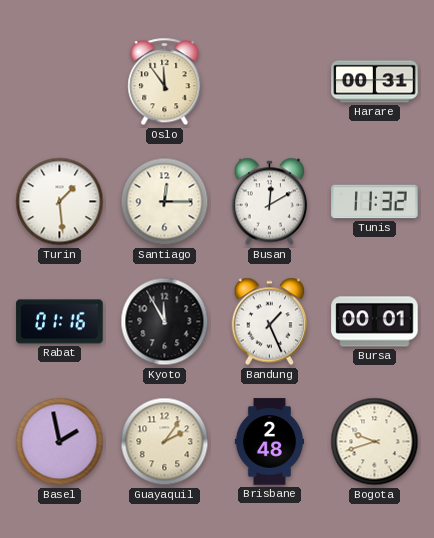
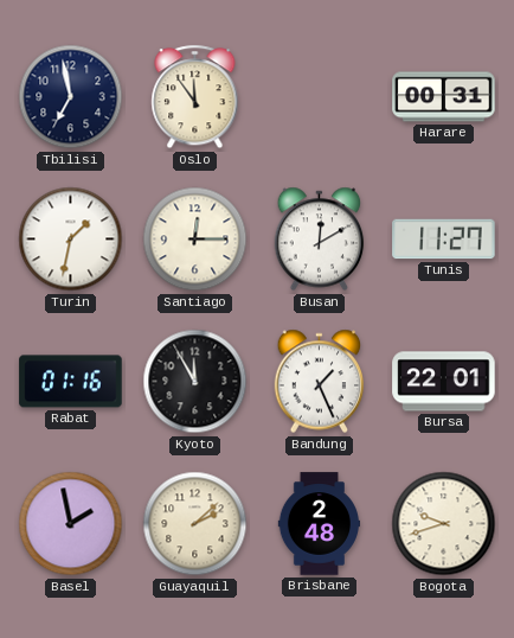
Tbilisi: none -> 6:58 (71, 97)
Turin: 1:29 -> 1:32 (71, 240)
Tunis: 11:32 -> 11:27 (444, 240)
Bursa: 00:01 -> 22:01 (444, 382)
Guayaquil: 2:06 -> 2:08 (195, 524)
